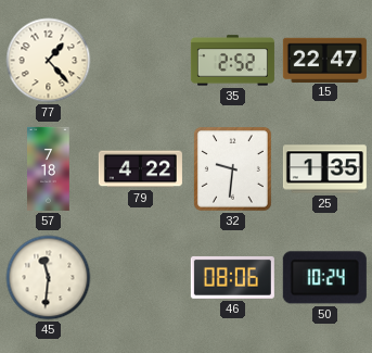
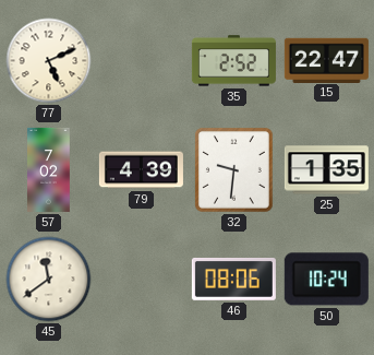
77: 1:23 -> 5:11 (49, 61)
57: 7:18 -> 7:02 (49, 169)
79: 4:22 -> 4:39 (141, 170)
45: 11:31 -> 11:39 (49, 280)
